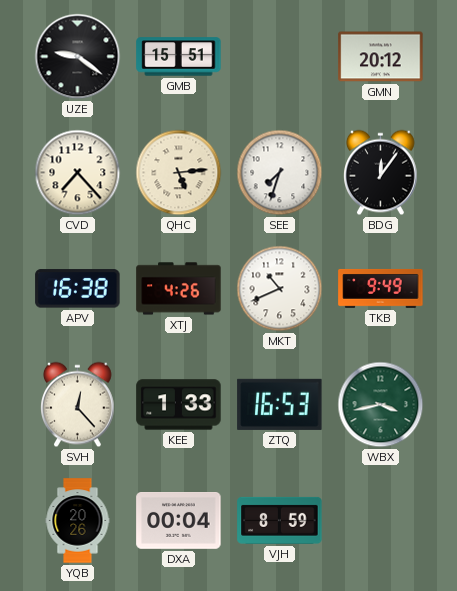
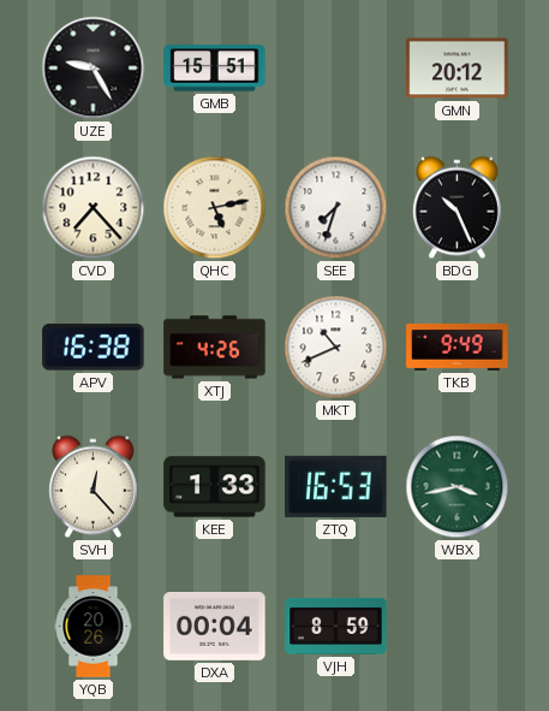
UZE: 9:21 -> 9:25 (94, 69)
QHC: 5:14 -> 5:13 (215, 208)
BDG: 12:06 -> 10:26 (458, 208)
